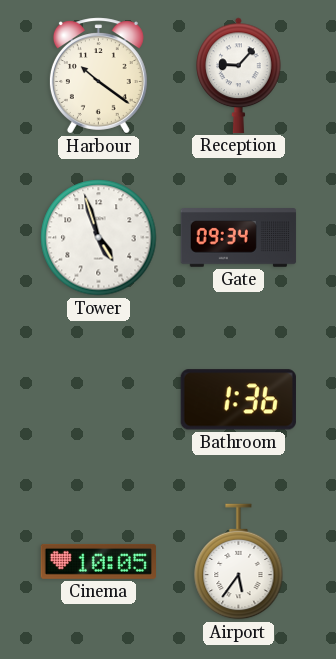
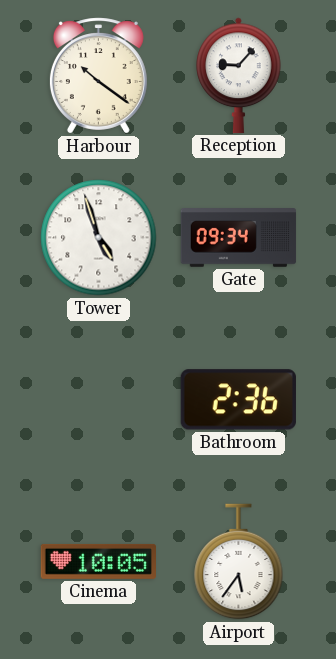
Bathroom: 1:36 -> 2:36 (238, 400)
